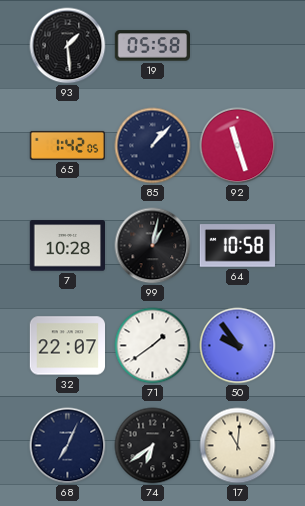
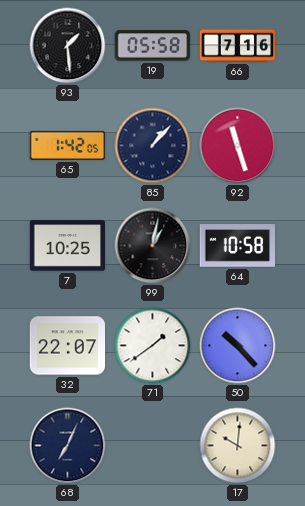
66: none -> 7:16 (238, 46)
7: 10:28 -> 10:25 (67, 246)
50: 9:54 -> 10:23 (238, 346)
74: 6:39 -> none (153, 446)
17: 11:01 -> 10:01 (238, 446)
